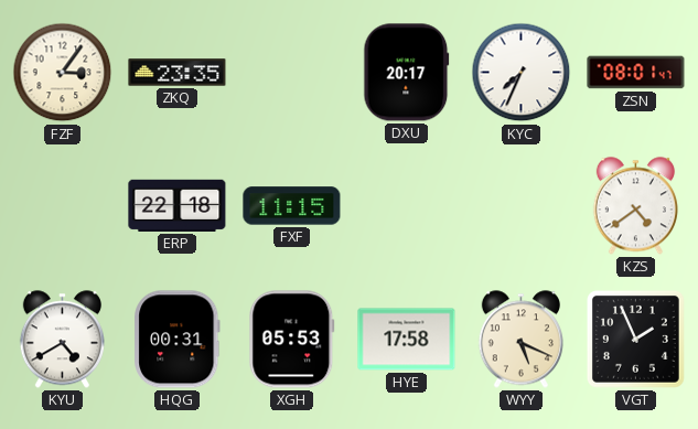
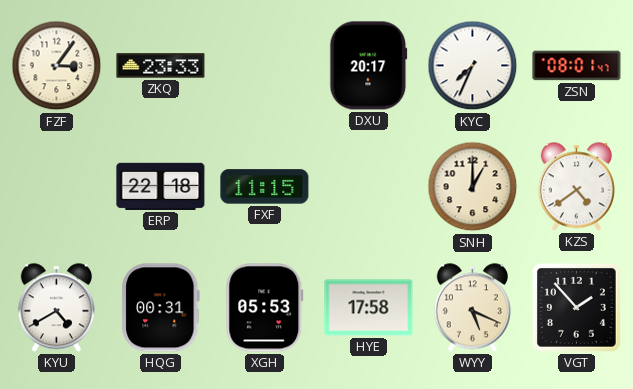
ZKQ: 23:35 -> 23:33 (161, 66)
SNH: none -> 1:00 (473, 187)
VGT: 1:56 -> 1:53 (576, 307)
